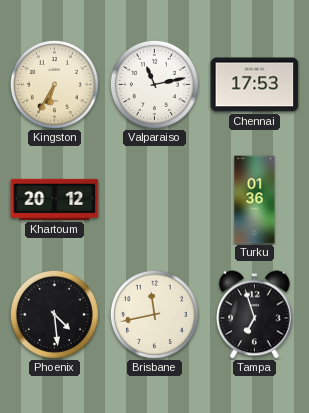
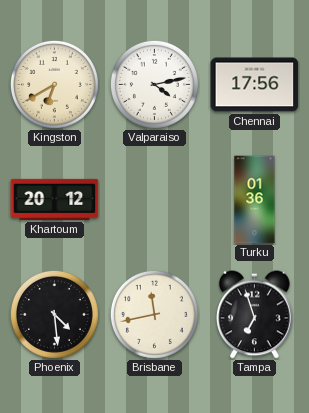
Kingston: 6:35 -> 6:40 (54, 84)
Valparaiso: 11:13 -> 4:13 (154, 84)
Chennai: 17:53 -> 17:56 (255, 85)
